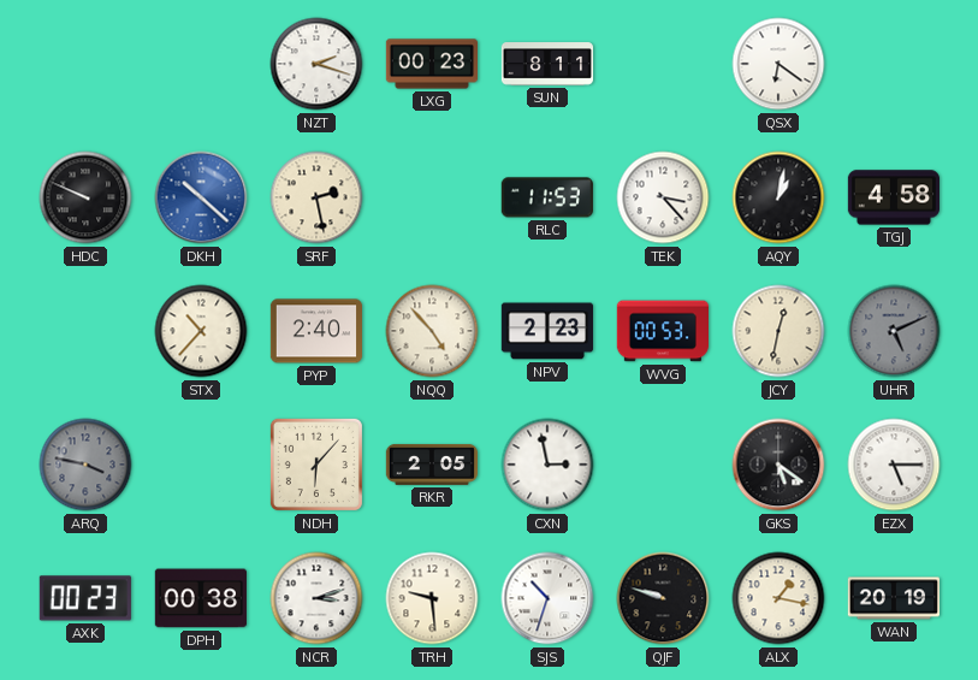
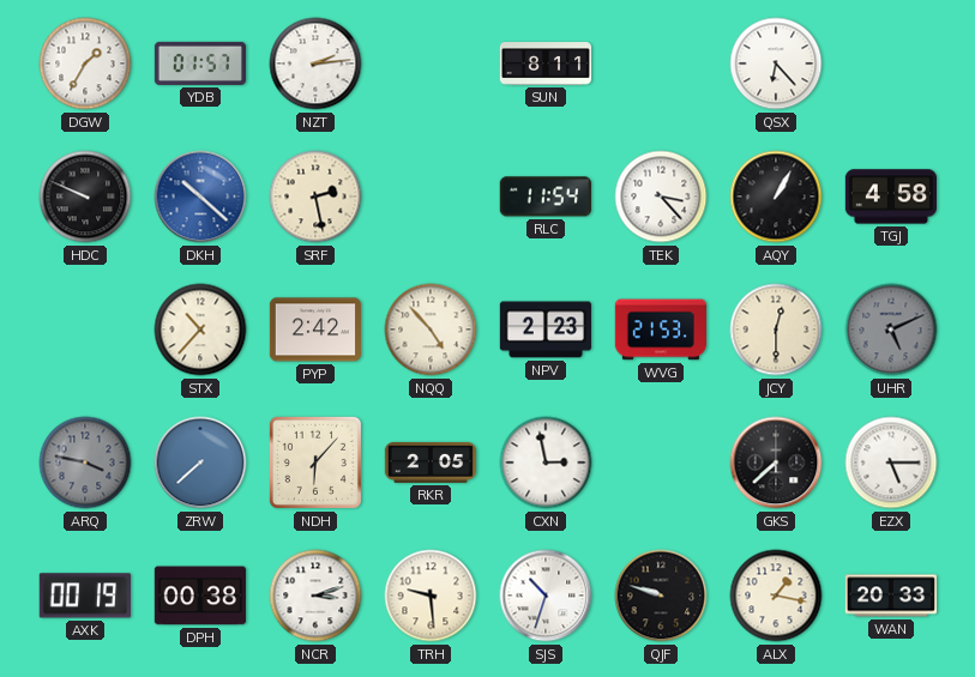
DGW: none -> 1:35 (85, 64)
YDB: none -> 01:57 (199, 64)
NZT: 2:18 -> 2:14 (315, 64)
LXG: 00:23 -> none (432, 64)
QSX: 6:21 -> 6:23 (776, 64)
RLC: 11:53 -> 11:54 (546, 197)
AQY: 1:02 -> 1:05 (776, 197)
PYP: 2:40 -> 2:42 (314, 330)
WVG: 00:53 -> 21:53 (660, 330)
JCY: 12:32 -> 12:30 (776, 330)
ZRW: none -> 7:38 (200, 463)
GKS: 5:21 -> 7:38 (776, 463)
AXK: 00:23 -> 00:19 (85, 596)
WAN: 20:19 -> 20:33 (891, 596)
